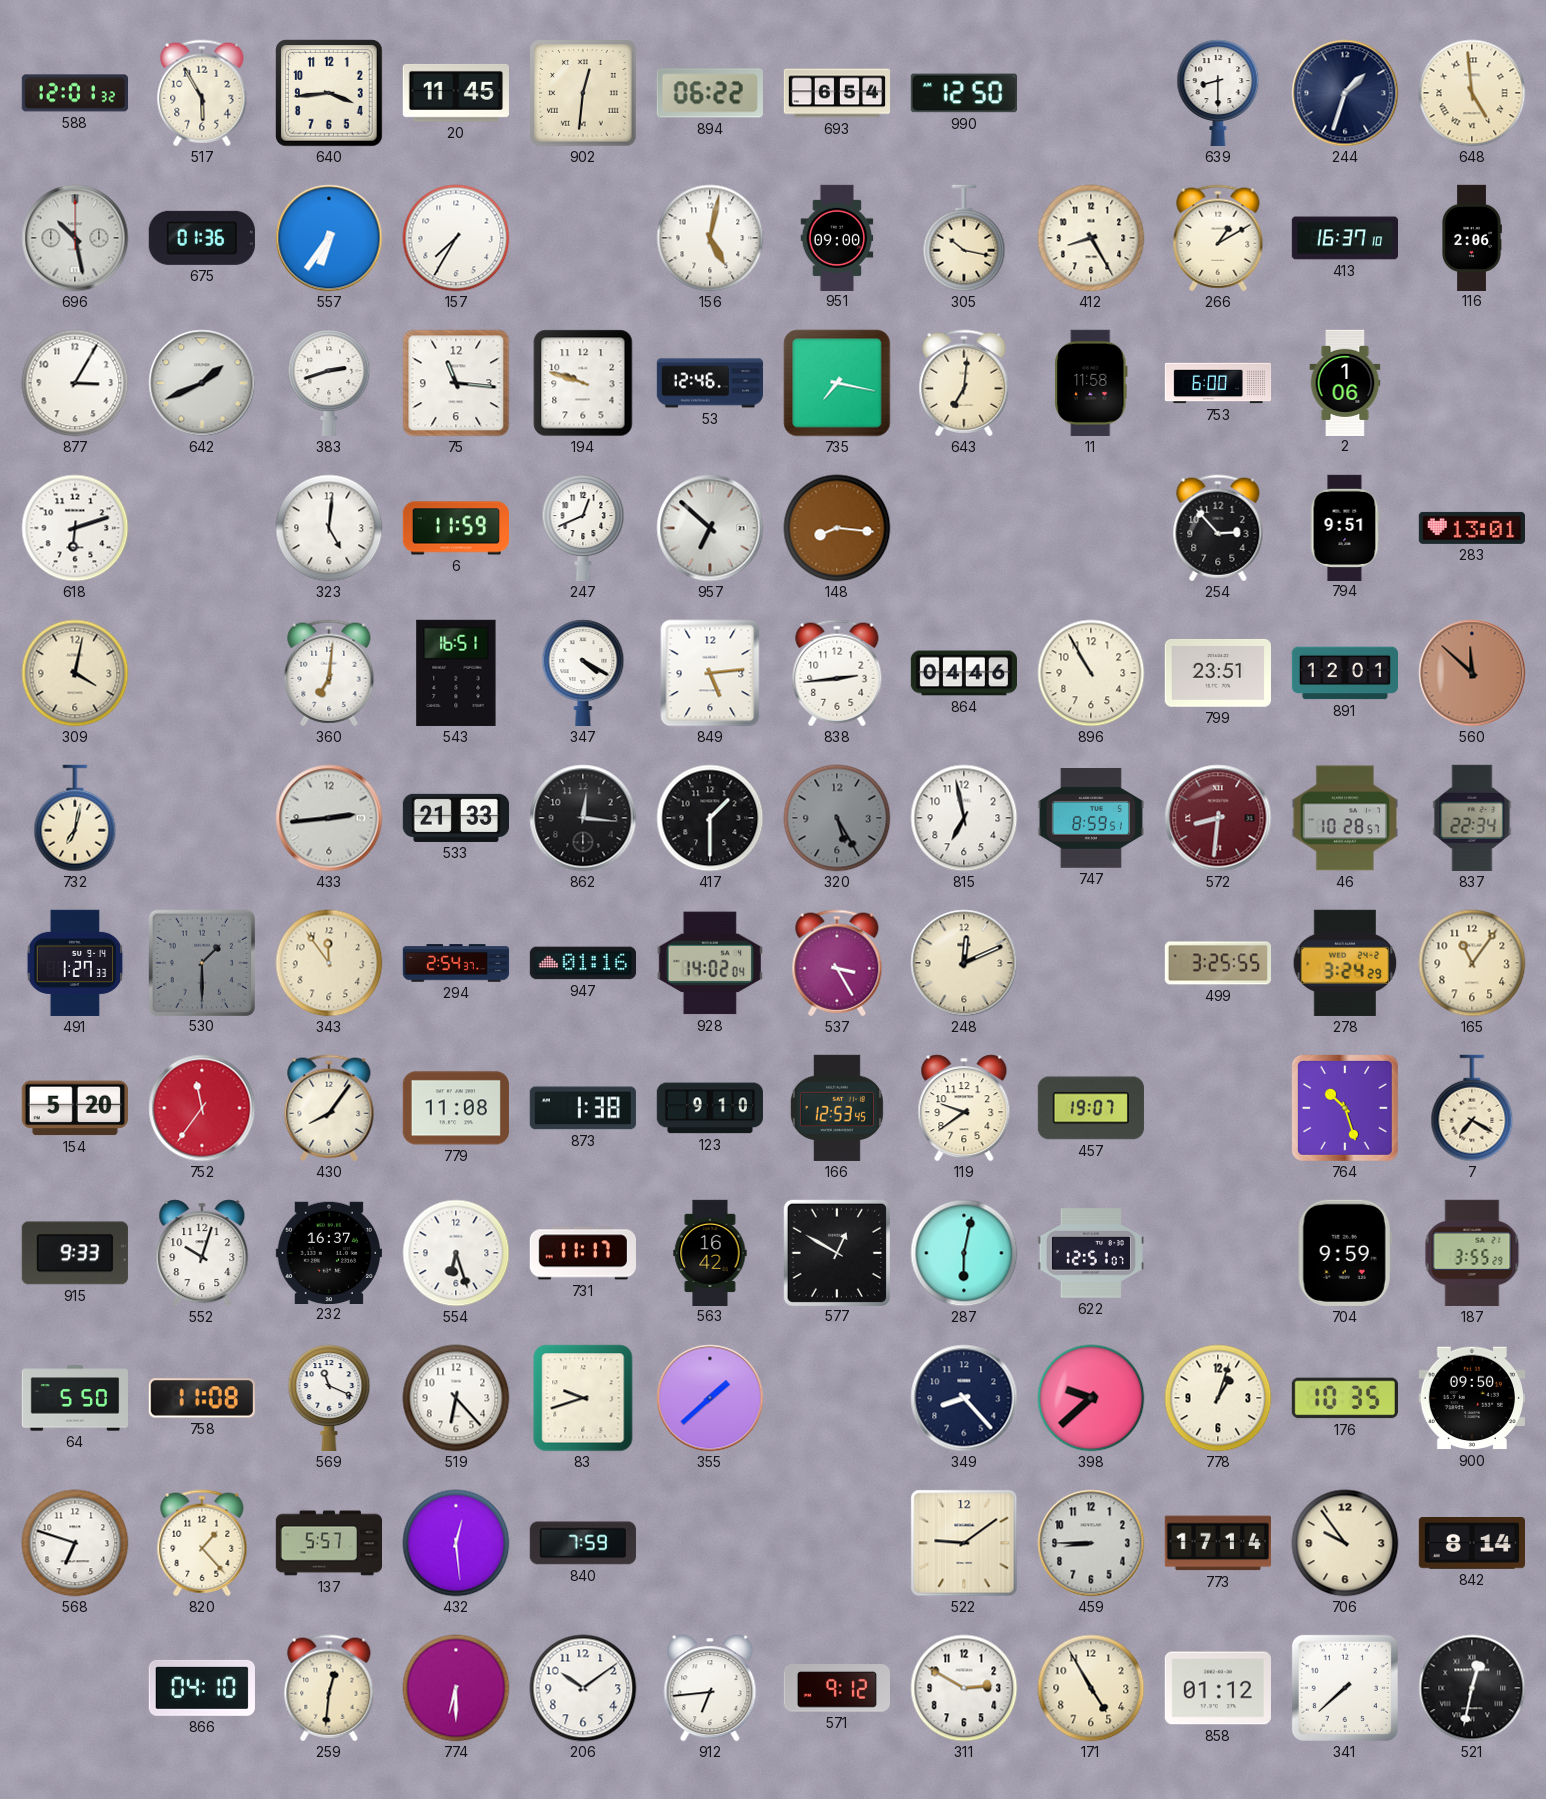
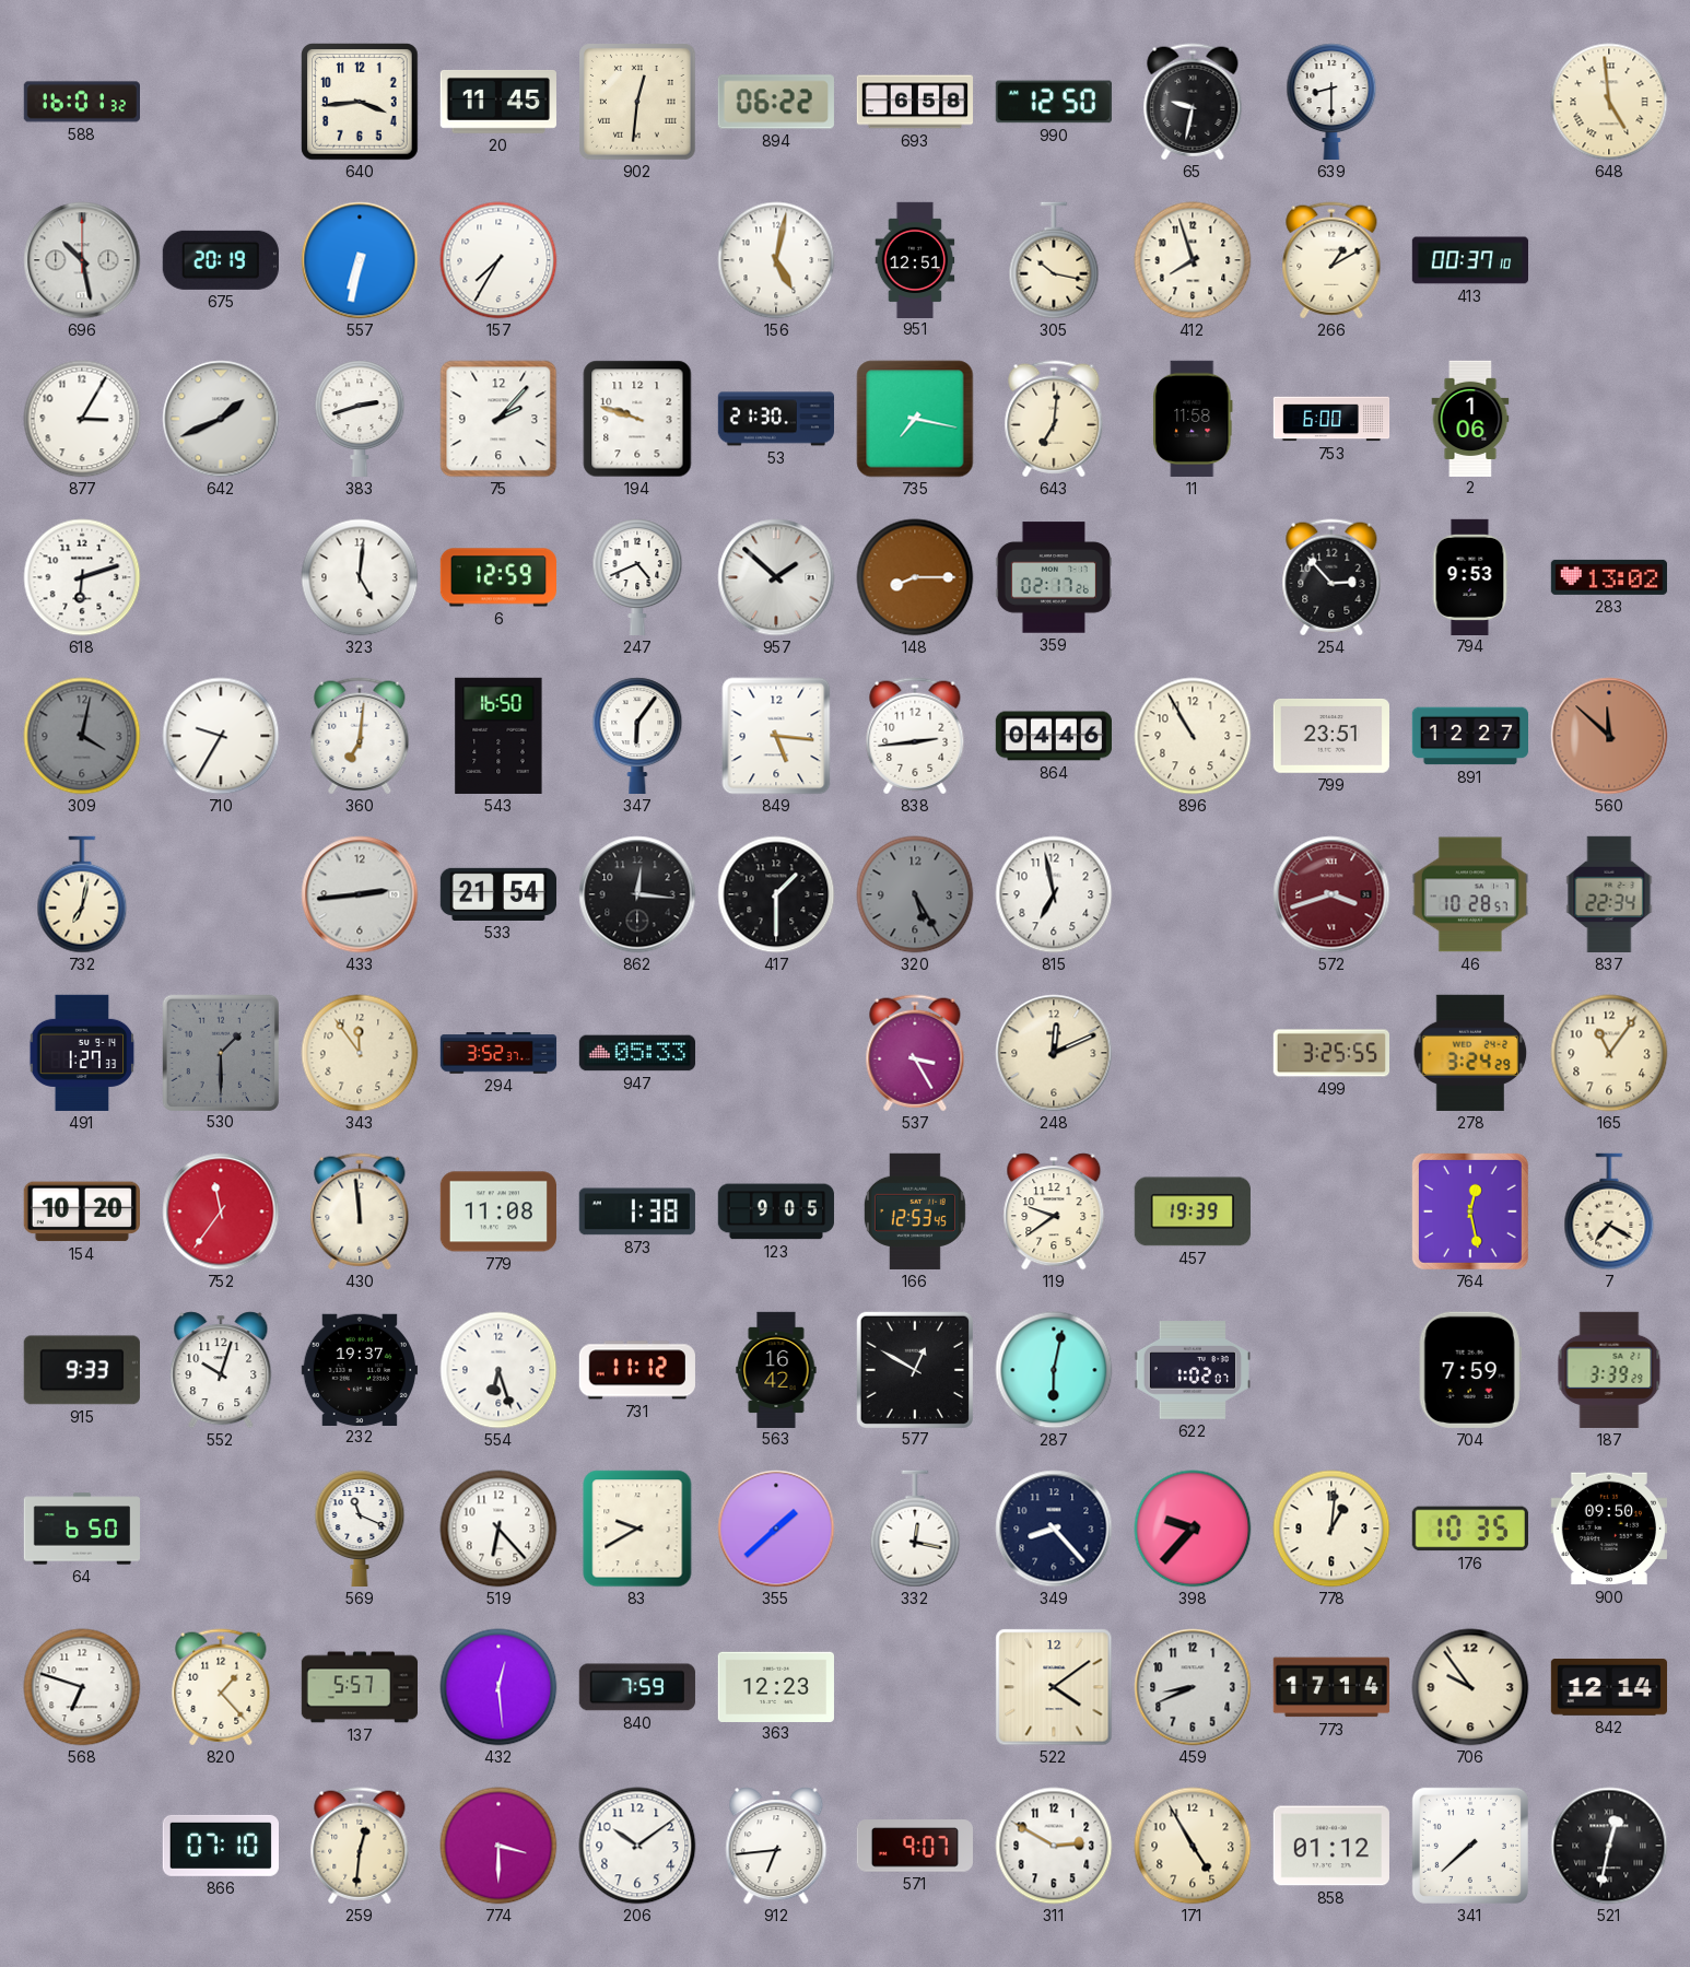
588: 12:01 -> 16:01 (81, 102)
517: 5:55 -> none (202, 93)
693: 6:54 -> 6:58 (915, 102)
65: none -> 9:32 (1193, 102)
244: 1:33 -> none (1345, 93)
675: 01:36 -> 20:19 (221, 260)
557: 6:36 -> 6:32 (360, 260)
951: 09:00 -> 12:51 (915, 259)
412: 8:25 -> 7:57 (1193, 260)
413: 16:37 -> 00:37 (1470, 260)
116: 2:06 -> none (1472, 237)
75: 11:16 -> 2:07 (498, 419)
53: 12:46 -> 21:30 (775, 419)
6: 11:59 -> 12:59 (497, 577)
247: 12:41 -> 4:41 (637, 577)
957: 6:52 -> 1:52 (776, 577)
148: 8:16 -> 8:15 (915, 577)
359: none -> 02:17 (1053, 577)
794: 9:51 -> 9:53 (1470, 576)
283: 13:01 -> 13:02 (1608, 577)
309 dial: cream -> grey (82, 736)
710: none -> 9:35 (221, 736)
543: 16:51 -> 16:50 (498, 736)
347: 4:20 -> 6:06 (637, 736)
849: 5:14 -> 5:16 (776, 736)
891: 12:01 -> 12:27 (1469, 736)
533: 21:33 -> 21:54 (497, 894)
747: 8:59 -> none (1090, 819)
572: 8:31 -> 3:42 (1331, 894)
294: 2:54 -> 3:52 (498, 1053)
947: 01:16 -> 05:33 (636, 1053)
928: 14:02 -> none (710, 963)
154: 5:20 -> 10:20 (82, 1211)
430: 8:06 -> 11:59 (360, 1211)
123: 9:10 -> 9:05 (776, 1211)
457: 19:07 -> 19:39 (1193, 1211)
764: 10:27 -> 12:28 (1470, 1211)
232: 16:37 -> 19:37 (360, 1369)
731: 11:17 -> 11:12 (637, 1370)
622: 12:51 -> 1:02 (1192, 1370)
704: 9:59 -> 7:59 (1470, 1370)
187: 3:55 -> 3:39 (1609, 1370)
64: 5:50 -> 6:50 (81, 1529)
758: 11:08 -> none (202, 1398)
83: 9:42 -> 9:40 (637, 1529)
332: none -> 12:17 (915, 1529)
398: 9:38 -> 9:37 (1193, 1529)
778: 1:03 -> 1:01 (1331, 1529)
363: none -> 12:23 (775, 1686)
522: 9:09 -> 4:09 (1054, 1687)
459: 8:45 -> 8:41 (1193, 1687)
842: 8:14 -> 12:14 (1608, 1688)
866: 04:10 -> 07:10 (221, 1846)
774: 6:30 -> 3:30 (498, 1846)
571: 9:12 -> 9:07 (915, 1846)
